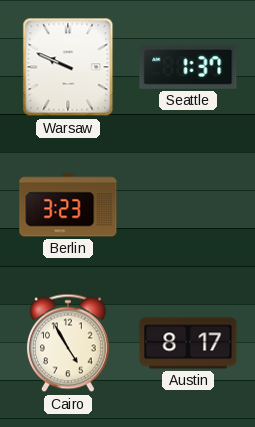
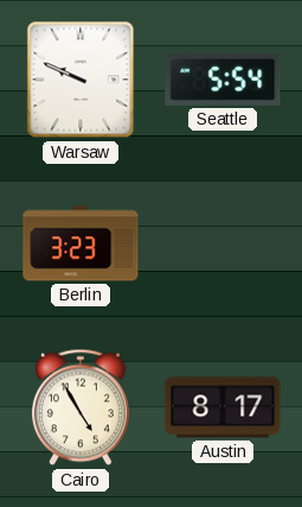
Seattle: 1:37 -> 5:54 (223, 80)
